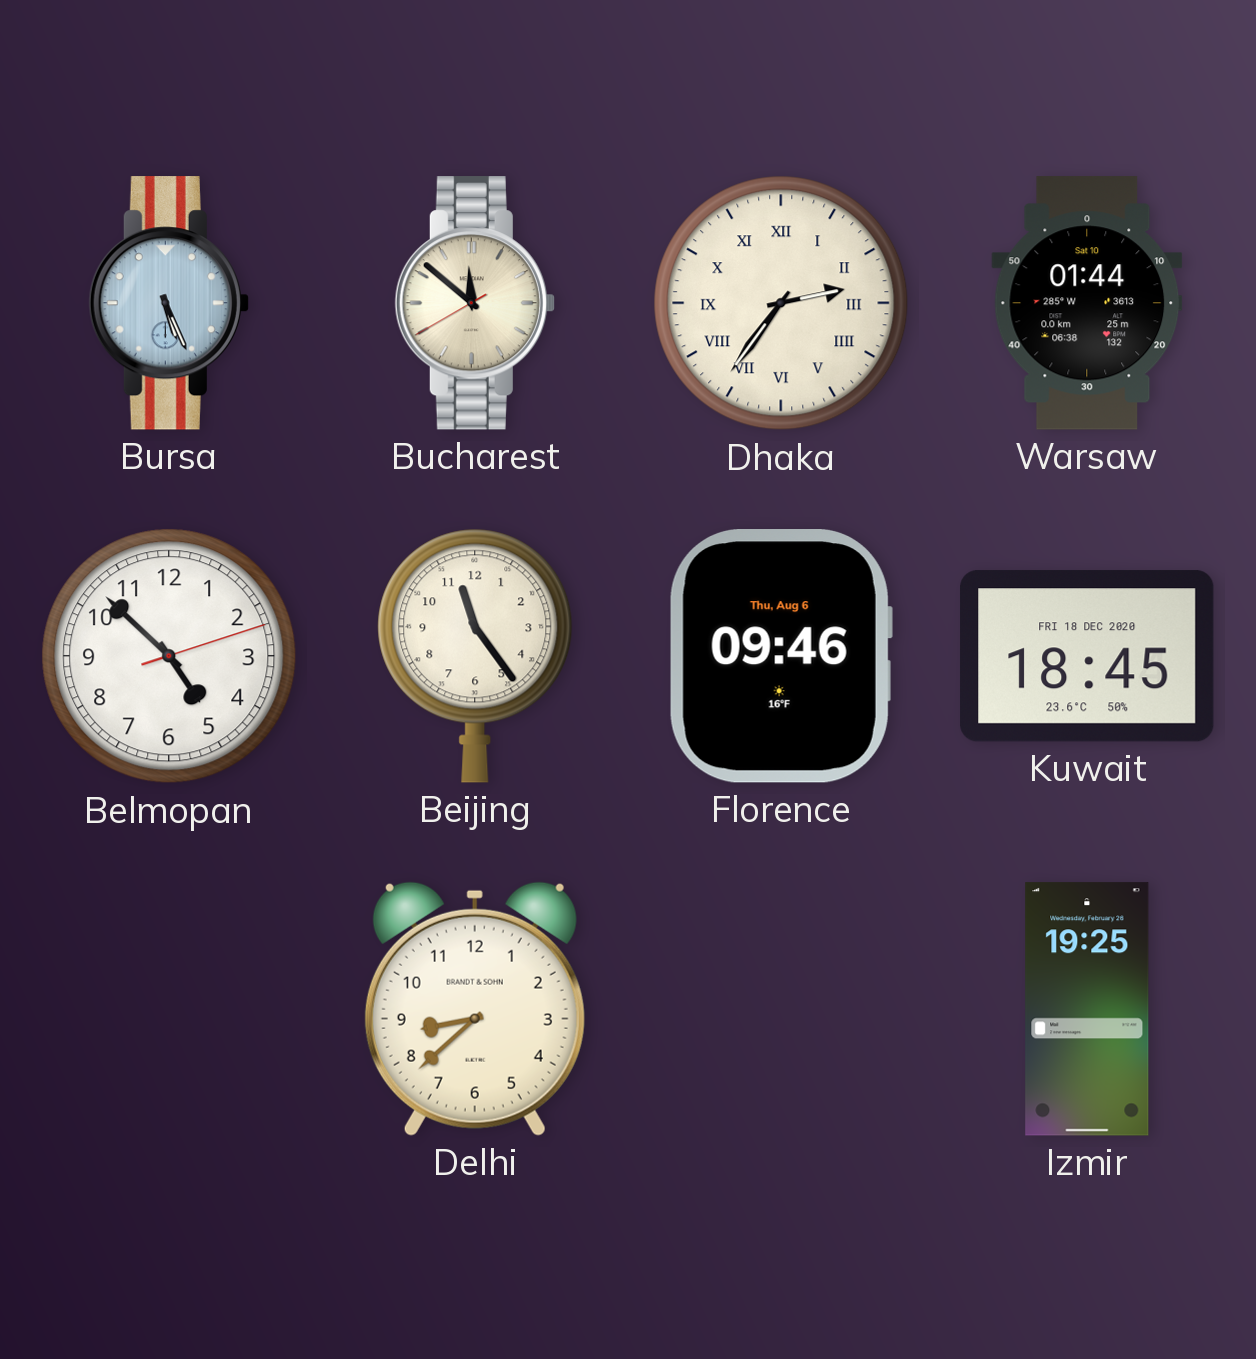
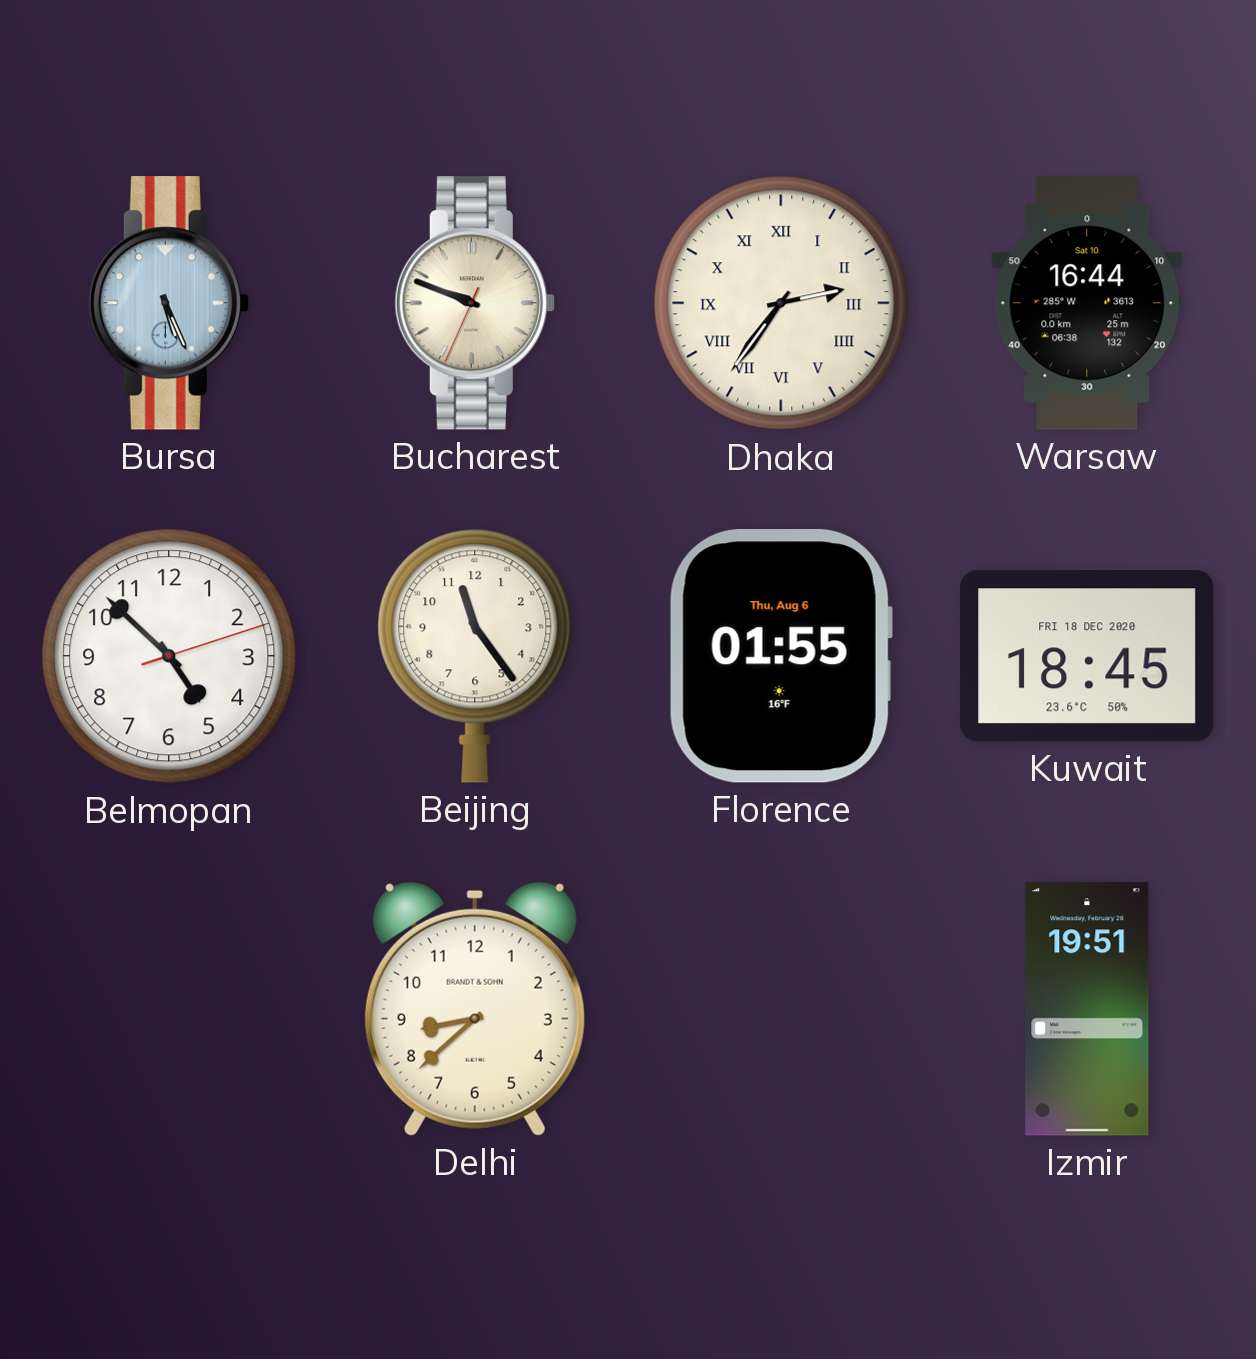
Bucharest: 11:51 -> 9:48 (475, 303)
Warsaw: 01:44 -> 16:44 (1087, 303)
Florence: 09:46 -> 01:55 (781, 657)
Izmir: 19:25 -> 19:51 (1087, 1009)
